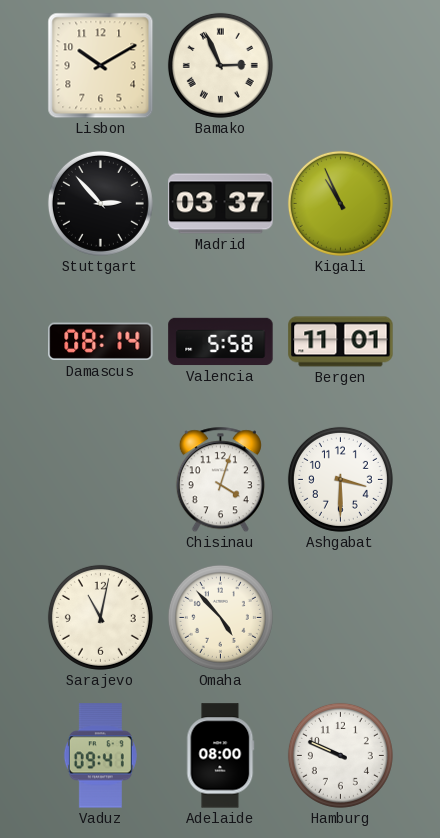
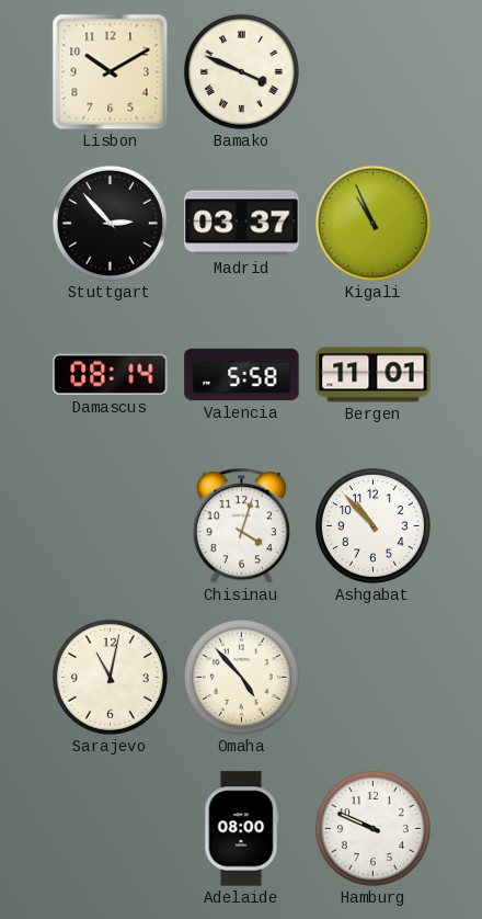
Bamako: 2:56 -> 3:49 (241, 71)
Ashgabat: 3:30 -> 10:53 (372, 525)
Vaduz: 09:41 -> none (100, 756)
